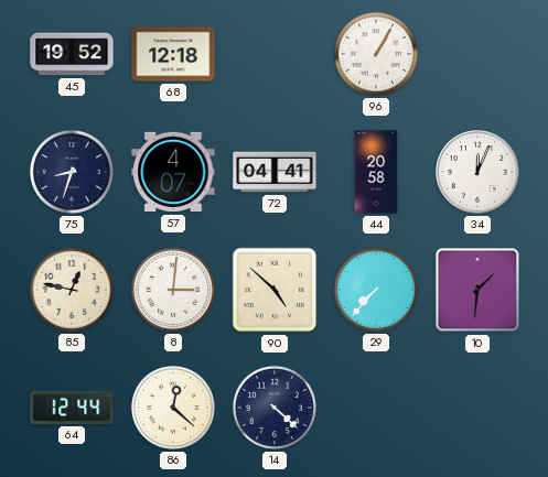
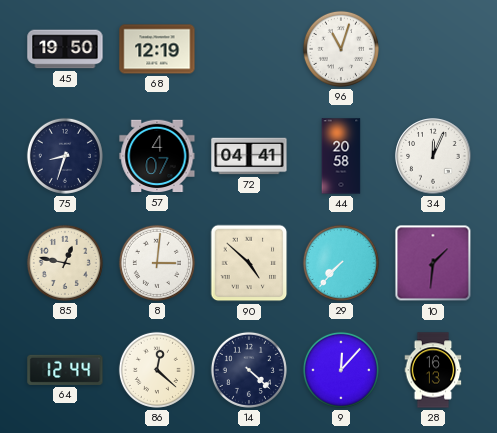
45: 19:52 -> 19:50 (65, 49)
68: 12:18 -> 12:19 (157, 49)
96: 1:05 -> 11:03 (341, 49)
9: none -> 12:07 (341, 370)
28: none -> 16:13 (433, 370)
